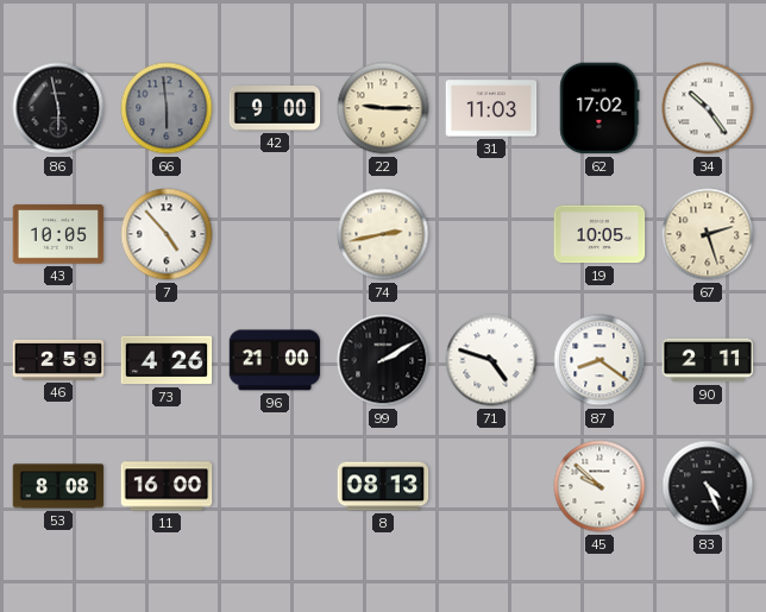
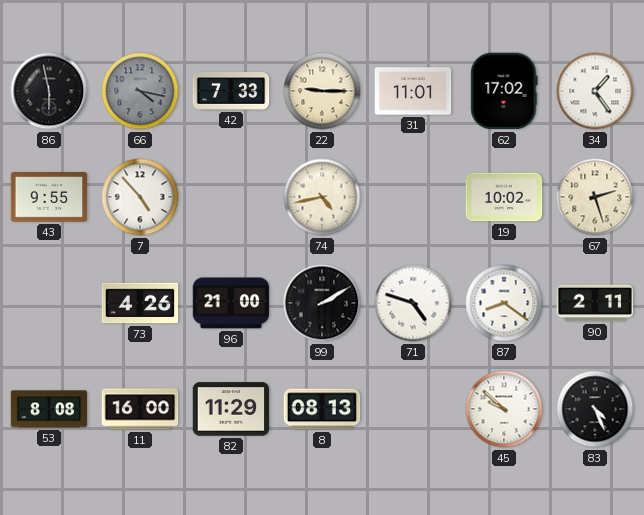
66: 5:59 -> 4:17 (140, 91)
42: 9:00 -> 7:33 (231, 92)
31: 11:03 -> 11:01 (413, 91)
34: 10:24 -> 1:24 (595, 91)
43: 10:05 -> 9:55 (49, 197)
74: 2:43 -> 4:43 (322, 197)
19: 10:05 -> 10:02 (504, 197)
46: 2:59 -> none (58, 360)
82: none -> 11:29 (231, 409)
